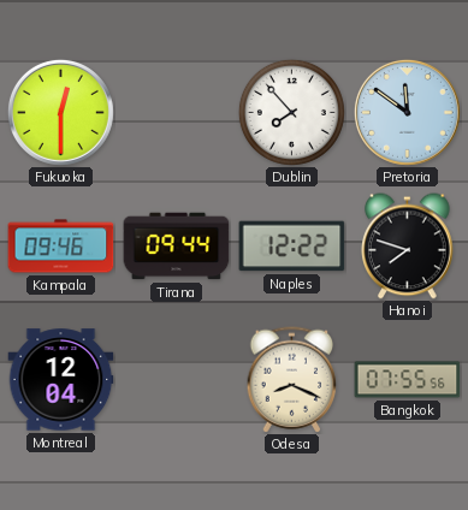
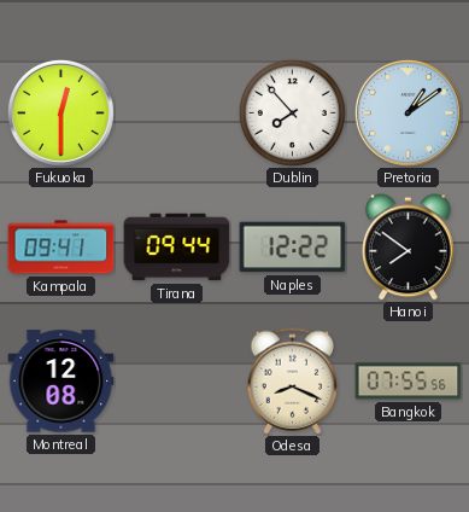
Pretoria: 11:51 -> 1:09 (408, 112)
Kampala: 09:46 -> 09:41 (61, 248)
Hanoi: 7:48 -> 7:51 (409, 248)
Montreal: 12:04 -> 12:08 (61, 382)
